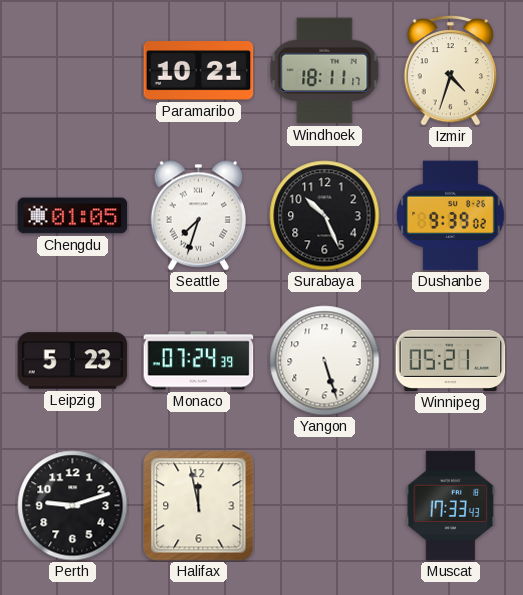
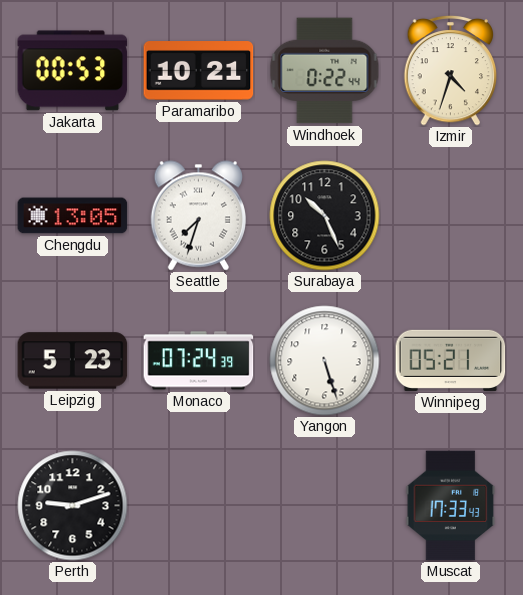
Jakarta: none -> 00:53 (73, 71)
Windhoek: 18:11 -> 0:22 (325, 71)
Chengdu: 01:05 -> 13:05 (73, 216)
Dushanbe: 9:39 -> none (450, 216)
Halifax: 11:58 -> none (199, 506)
